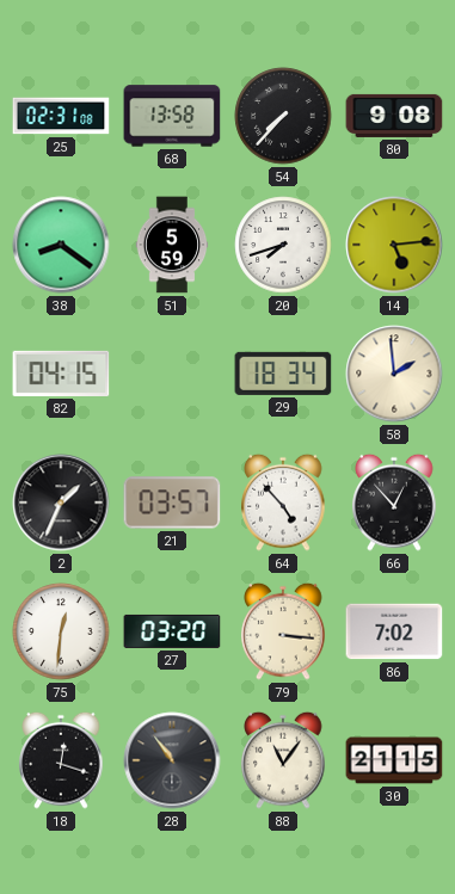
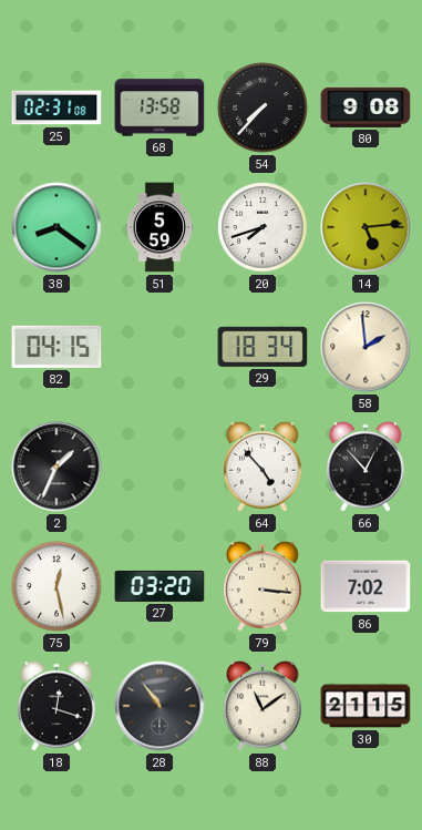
21: 03:57 -> none (172, 503)
75: 12:31 -> 12:28 (56, 586)
88: 11:06 -> 11:09 (263, 706)
